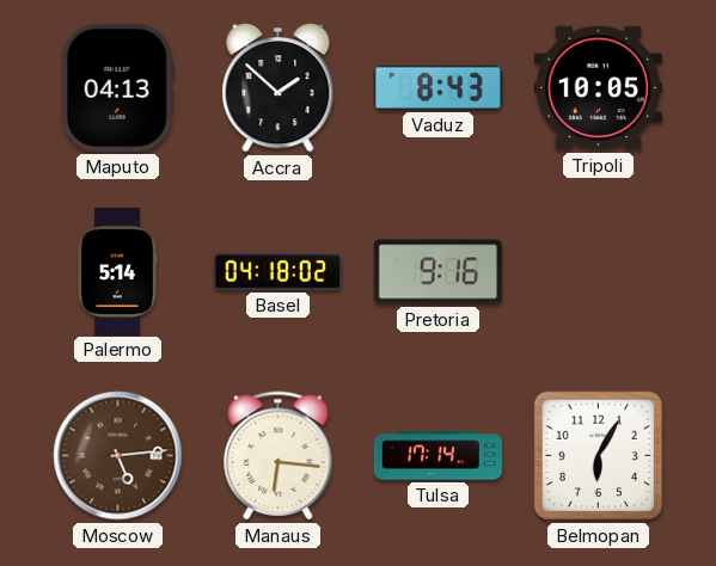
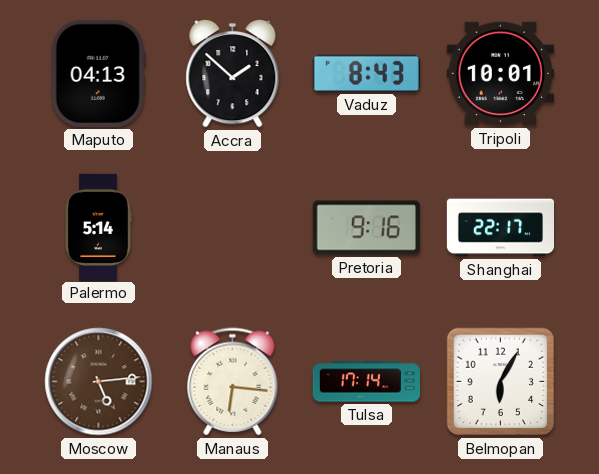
Tripoli: 10:05 -> 10:01 (500, 74)
Basel: 04:18 -> none (277, 272)
Shanghai: none -> 22:17 (500, 228)
